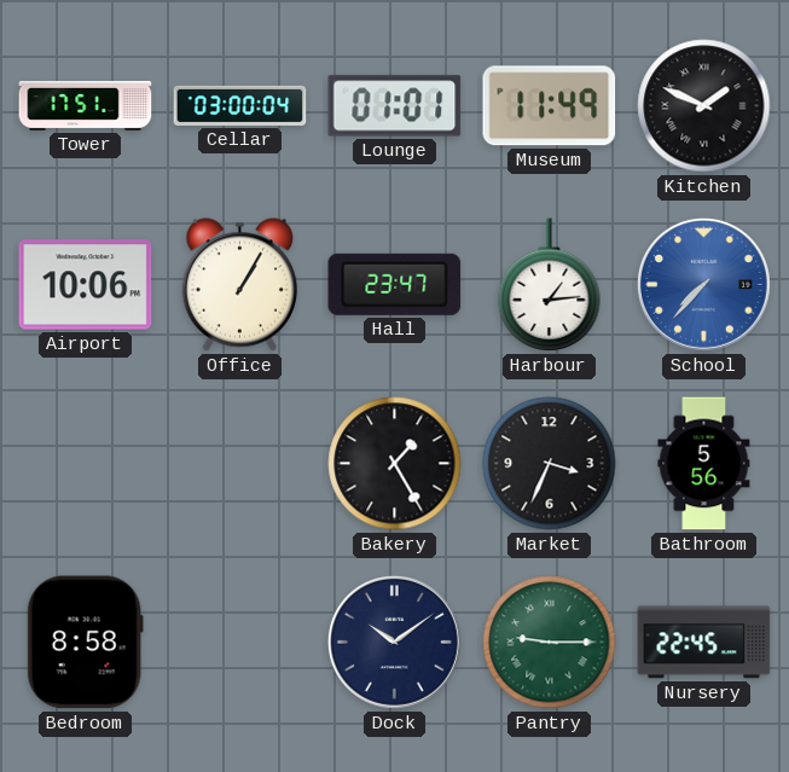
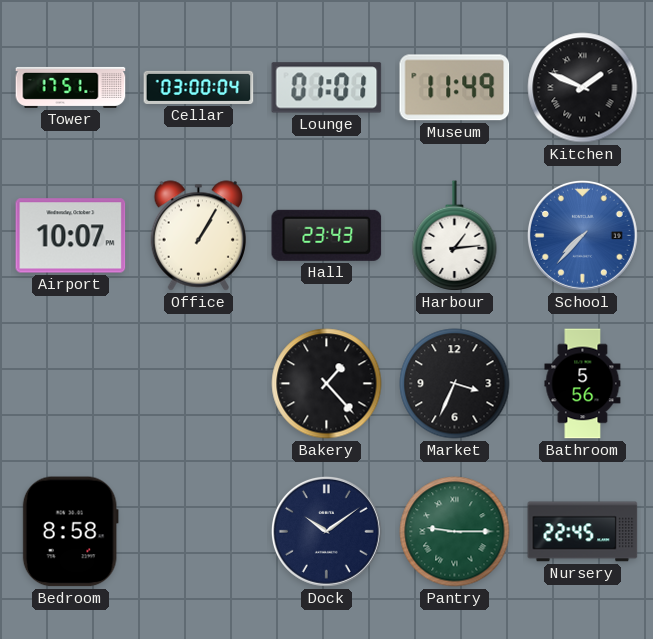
Airport: 10:06 -> 10:07 (71, 236)
Hall: 23:47 -> 23:43 (327, 235)
Bakery: 1:25 -> 1:23 (327, 384)
